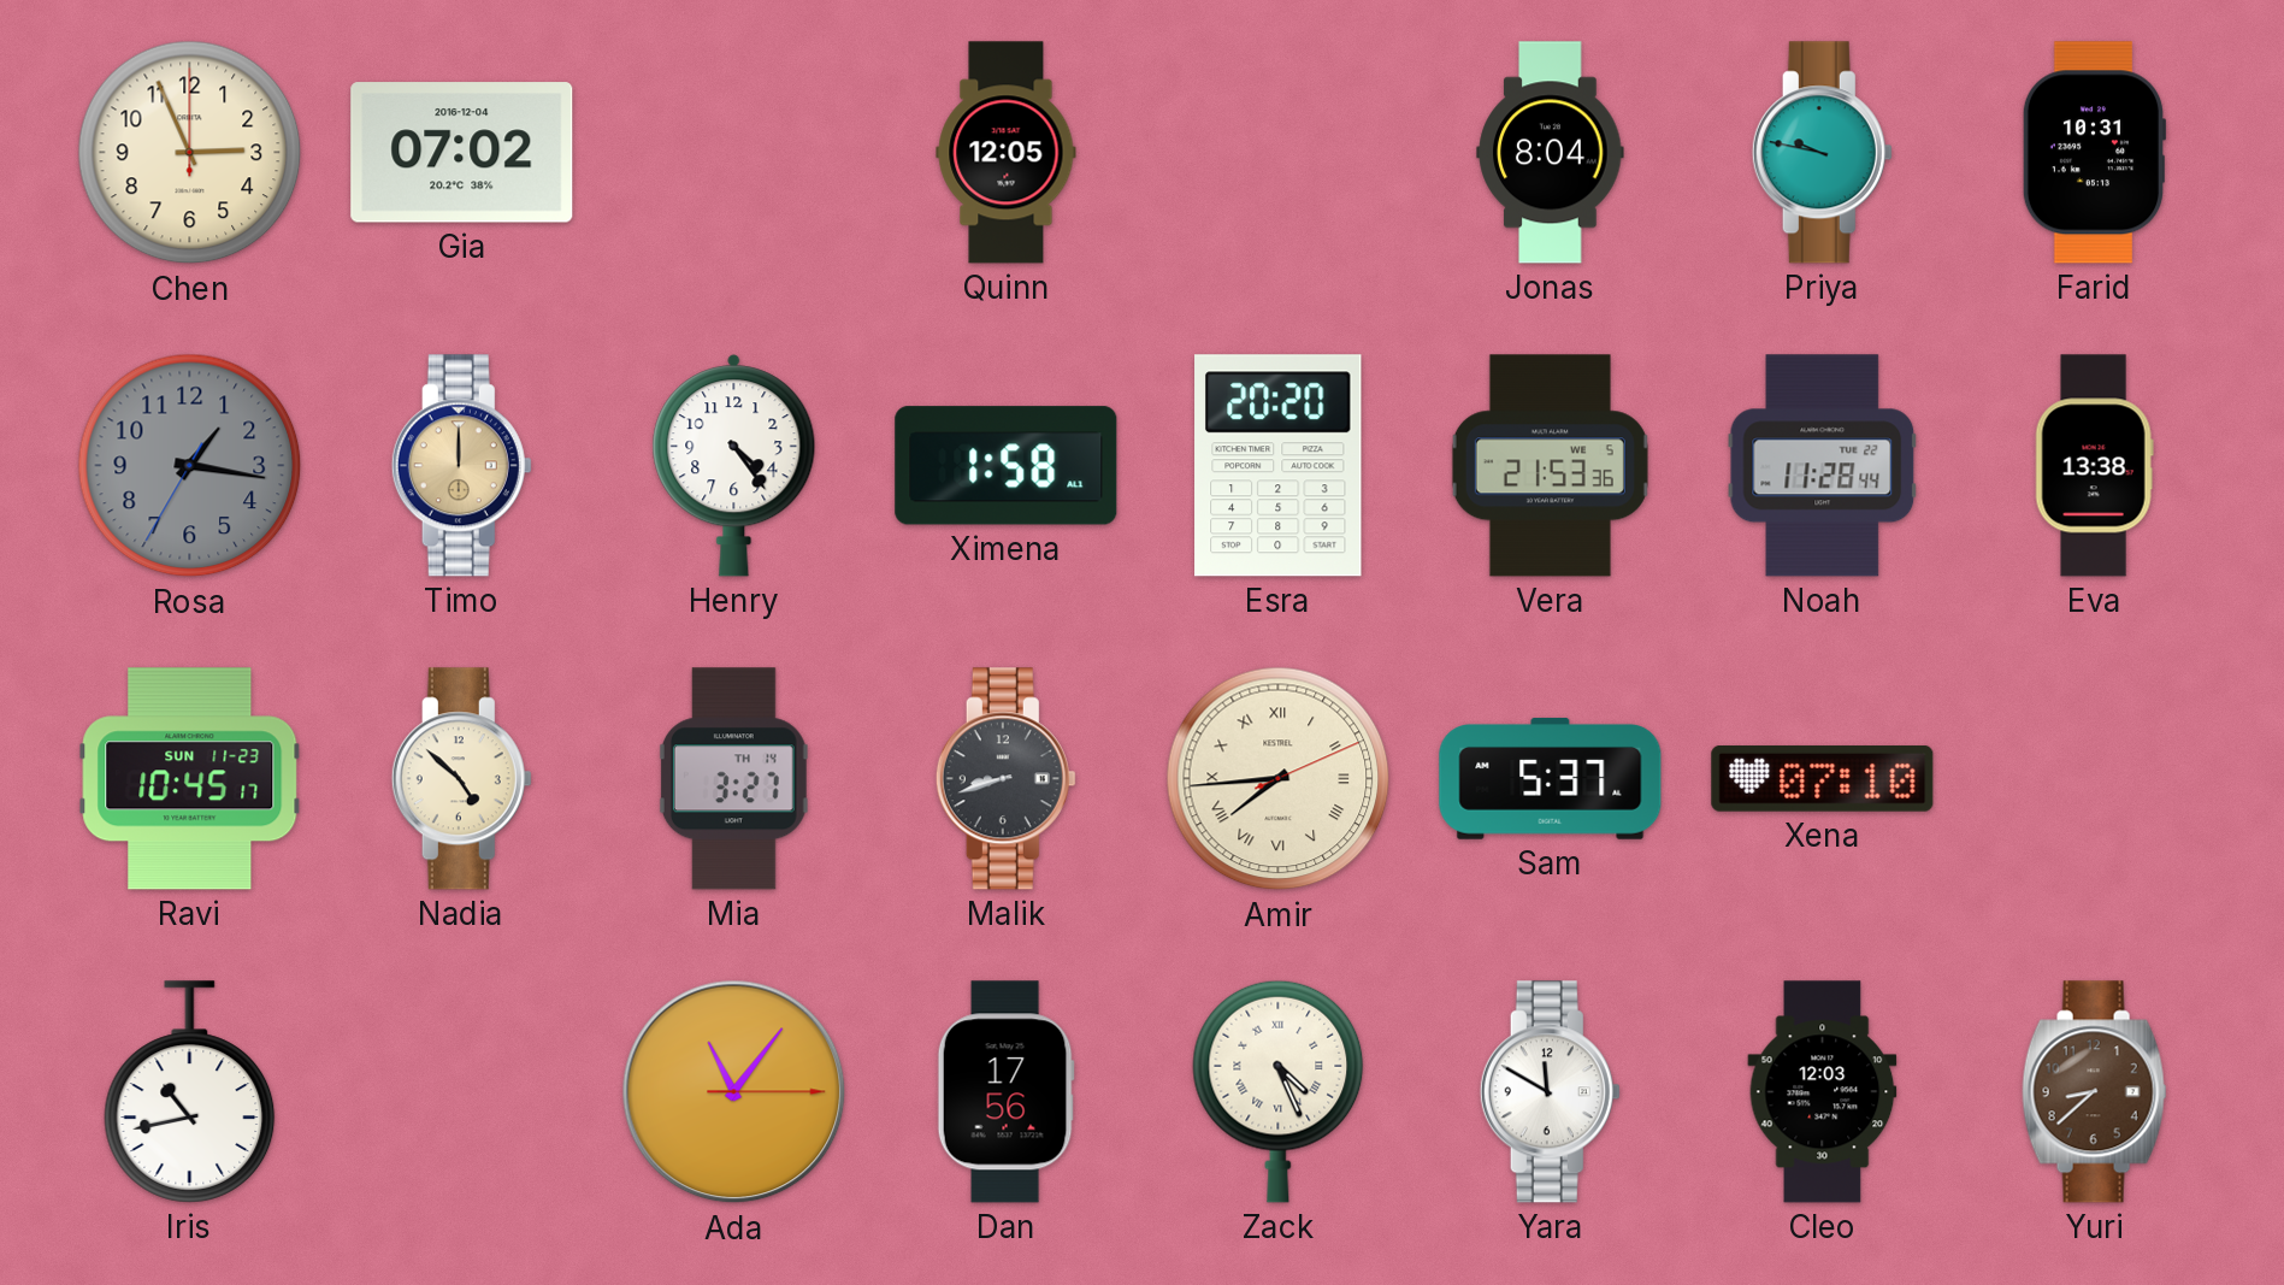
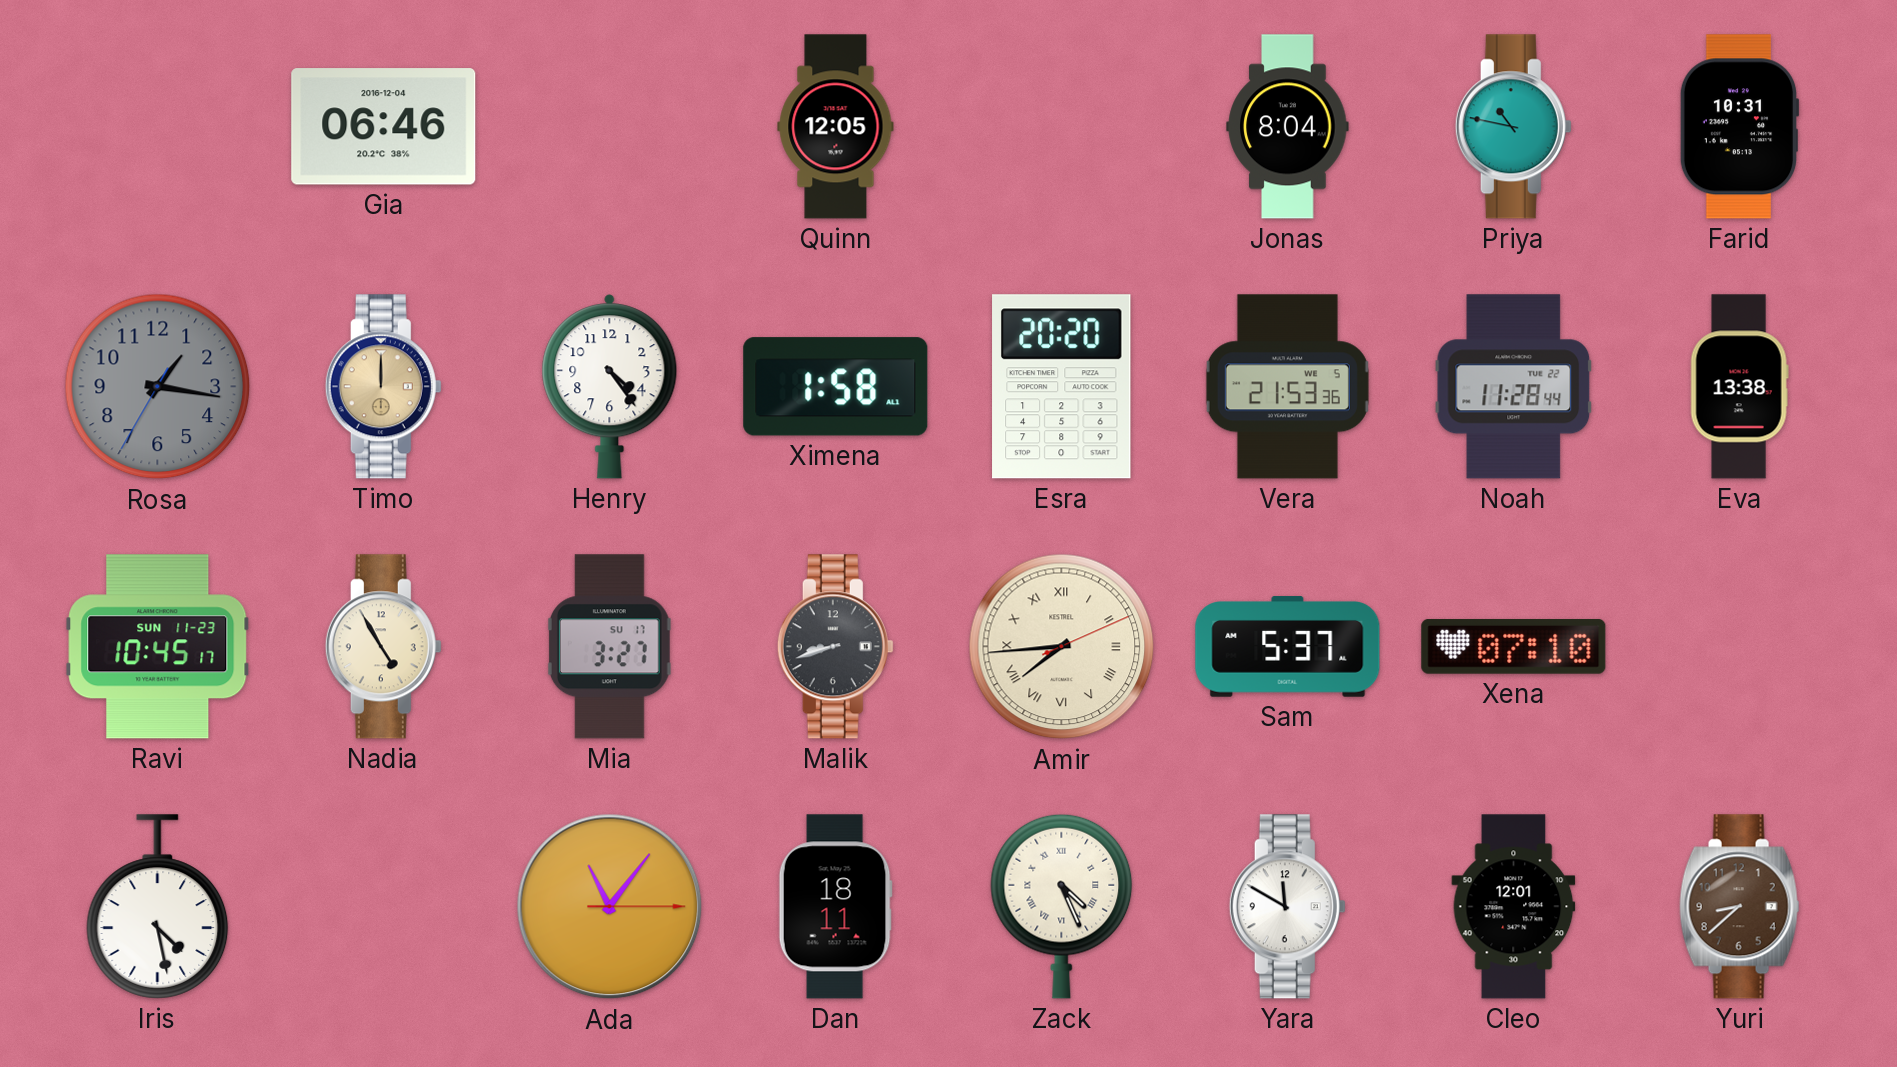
Chen: 2:56 -> none (190, 153)
Gia: 07:02 -> 06:46 (384, 127)
Priya: 9:47 -> 10:47 (1513, 127)
Nadia: 4:52 -> 4:55 (383, 647)
Mia date: TH 14 -> SU 17 (609, 647)
Iris: 10:43 -> 4:28 (158, 907)
Dan: 17:56 -> 18:11 (835, 907)
Cleo: 12:03 -> 12:01 (1514, 907)
